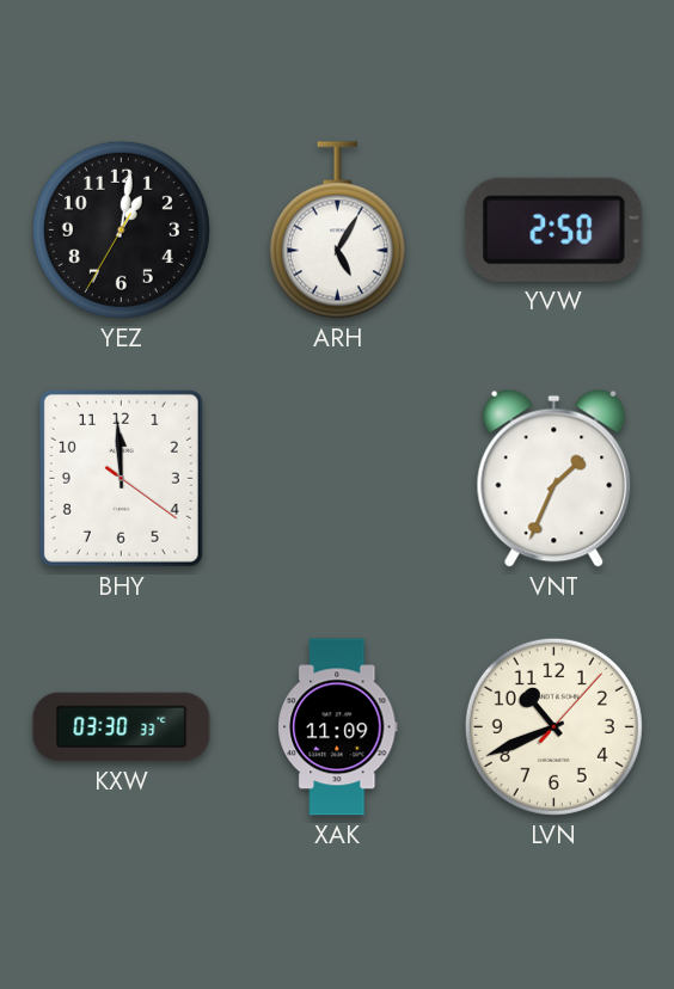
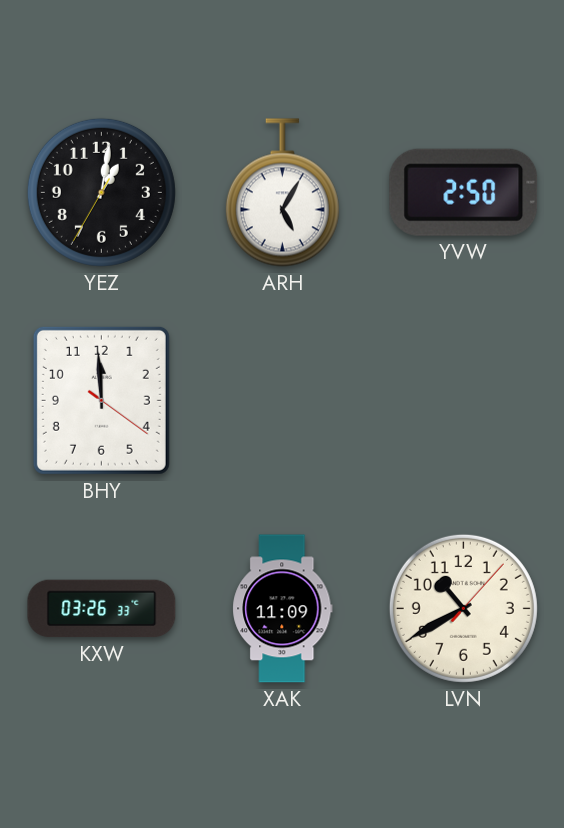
VNT: 1:34 -> none (554, 478)
KXW: 03:30 -> 03:26 (102, 609)
LVN: 10:41 -> 10:40 (463, 608)
